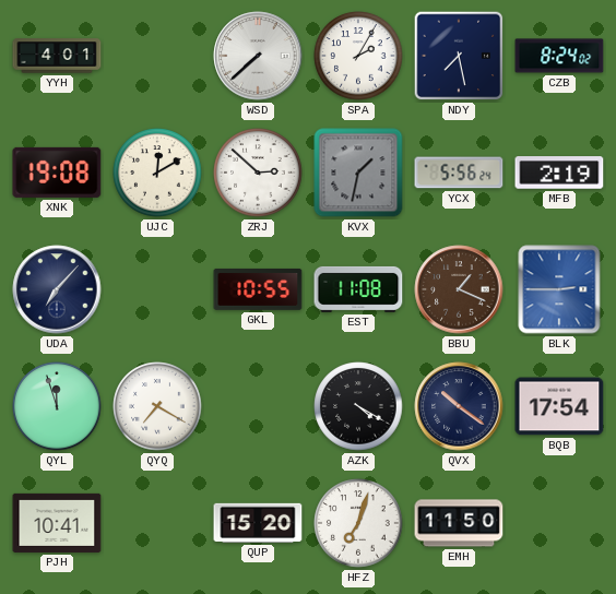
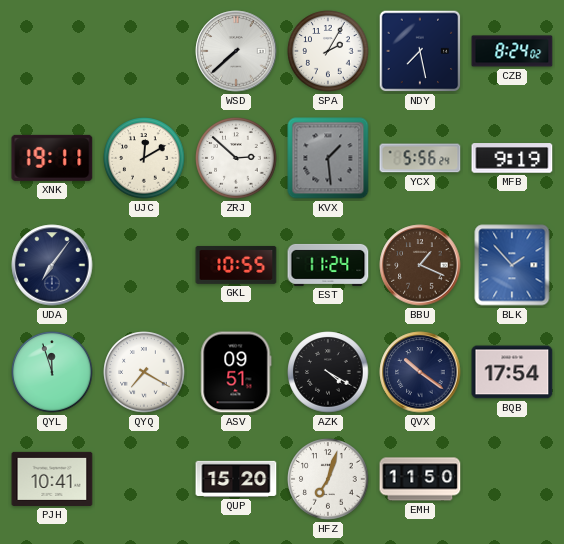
YYH: 4:01 -> none (57, 56)
XNK: 19:08 -> 19:11 (52, 158)
KVX: 1:32 -> 1:29 (328, 158)
MFB: 2:19 -> 9:19 (512, 158)
UDA: 7:07 -> 7:06 (52, 265)
EST: 11:08 -> 11:24 (328, 265)
BLK: 2:45 -> 1:53 (512, 265)
ASV: none -> 09:51 (236, 372)
